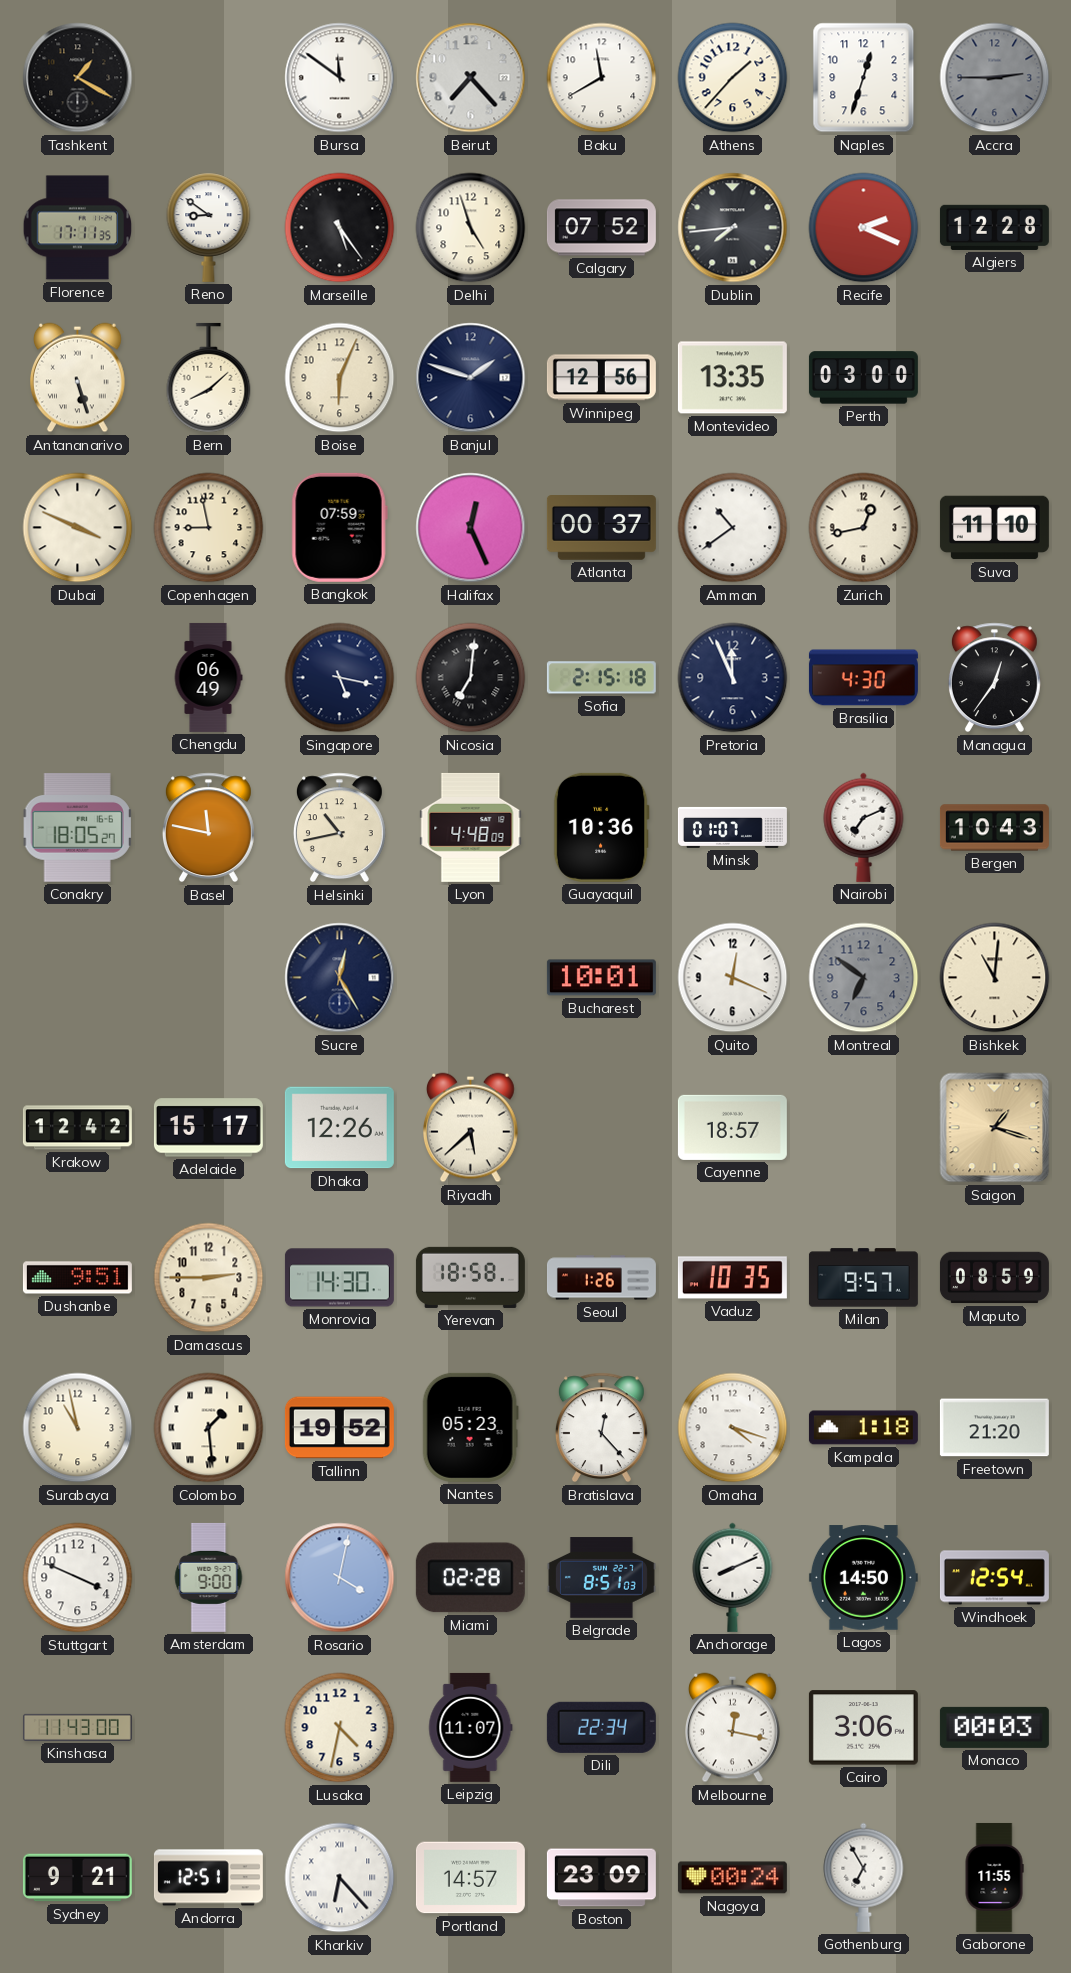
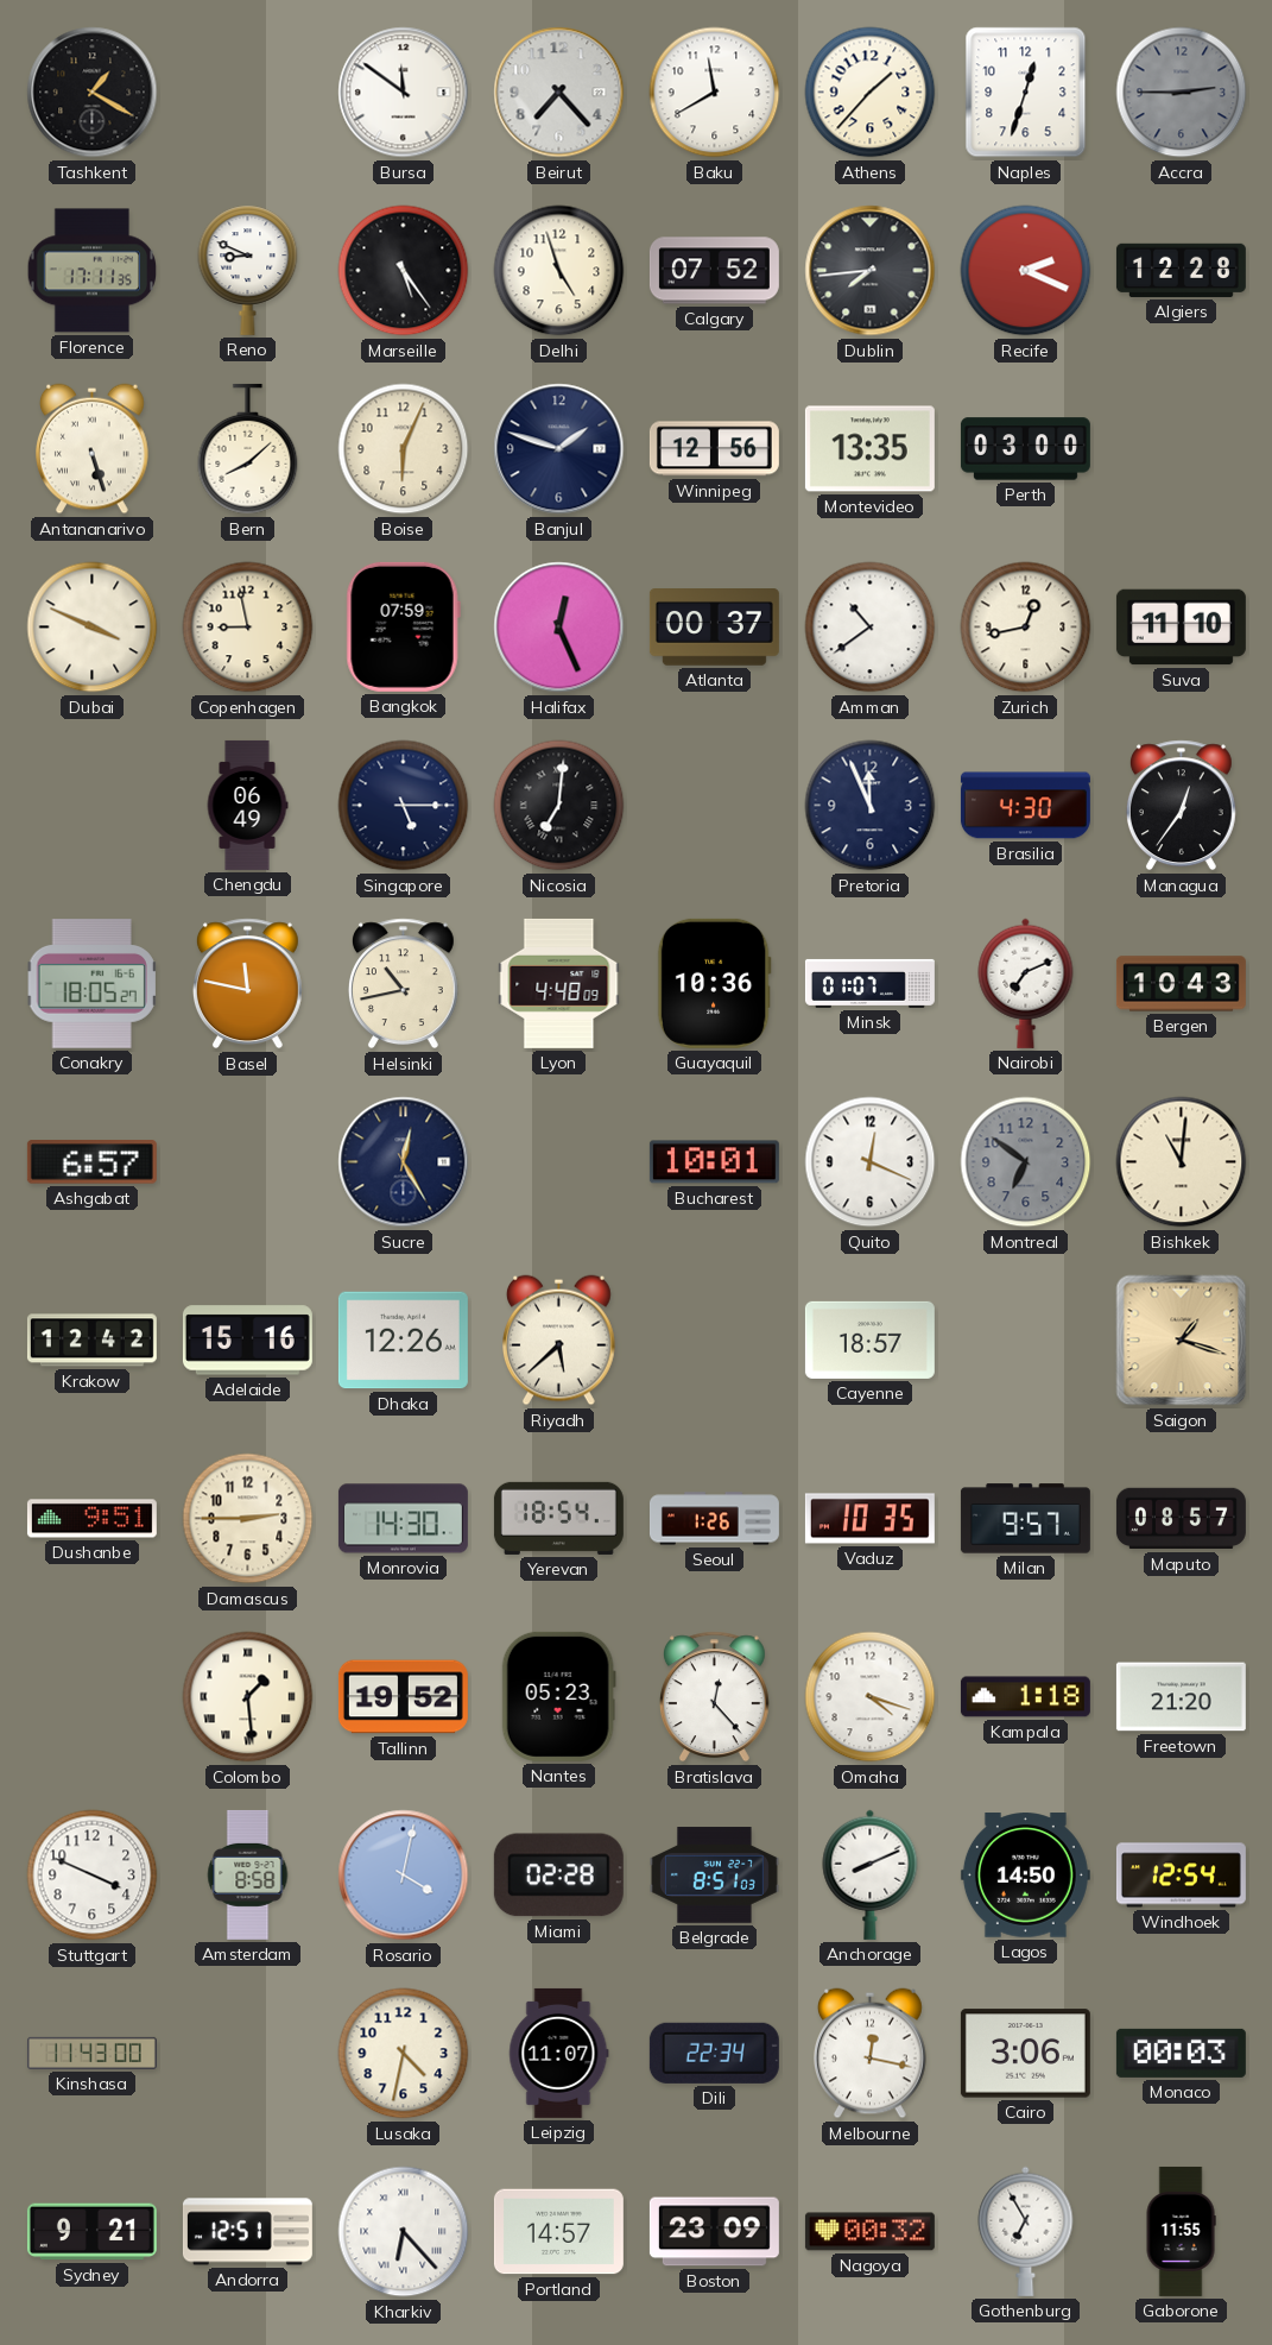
Reno: 8:51 -> 8:49 (248, 270)
Singapore: 5:17 -> 5:15 (404, 806)
Sofia: 2:15 -> none (601, 678)
Ashgabat: none -> 6:57 (91, 1162)
Adelaide: 15:17 -> 15:16 (247, 1341)
Yerevan: 18:58 -> 18:54 (558, 1518)
Maputo: 08:59 -> 08:57 (1181, 1519)
Surabaya: 10:58 -> none (78, 1428)
Amsterdam: 9:00 -> 8:58 (248, 1874)
Nagoya: 00:24 -> 00:32 (869, 2232)
